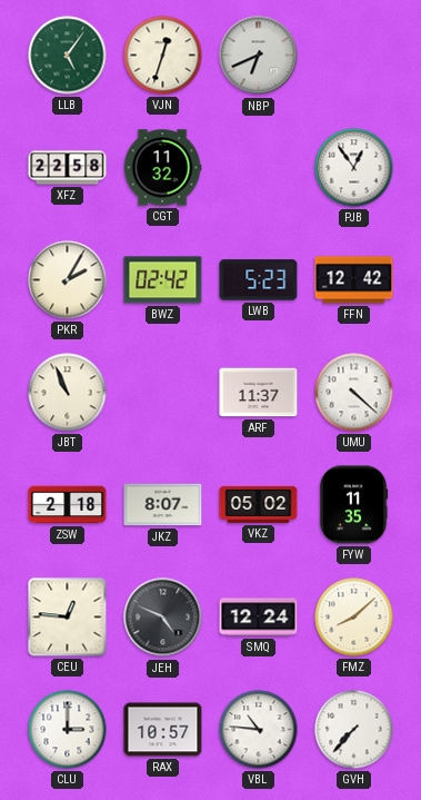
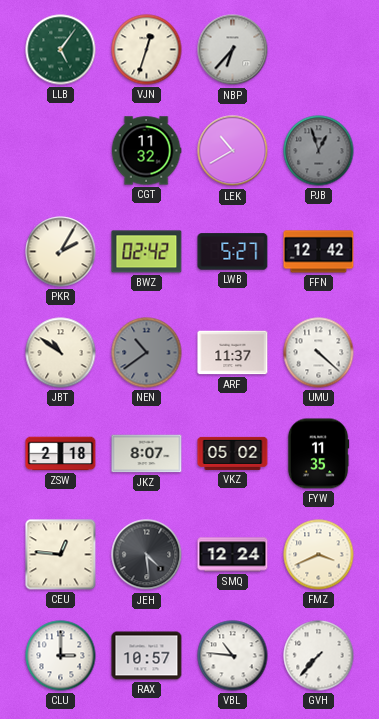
NBP: 6:41 -> 6:37 (233, 50)
XFZ: 22:58 -> none (68, 168)
LEK: none -> 10:40 (233, 151)
PJB: 12:54 -> 12:57 (319, 151)
PJB dial: white -> grey (319, 151)
LWB: 5:23 -> 5:27 (233, 252)
JBT: 10:56 -> 10:51 (61, 353)
NEN: none -> 10:39 (147, 353)
JEH: 4:49 -> 4:29 (147, 555)
FMZ: 8:08 -> 3:41 (319, 555)
